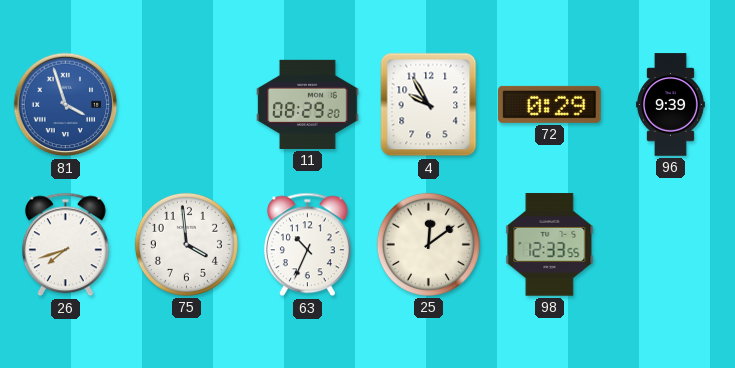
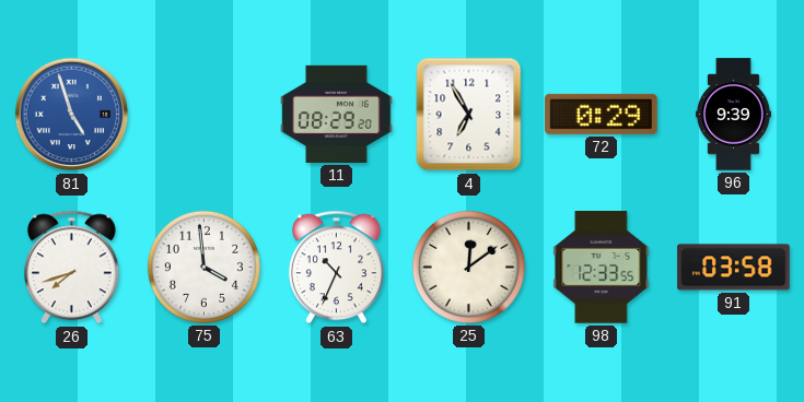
81: 3:57 -> 4:57 (72, 115)
4: 9:55 -> 6:55 (469, 115)
91: none -> 03:58 (734, 268)
